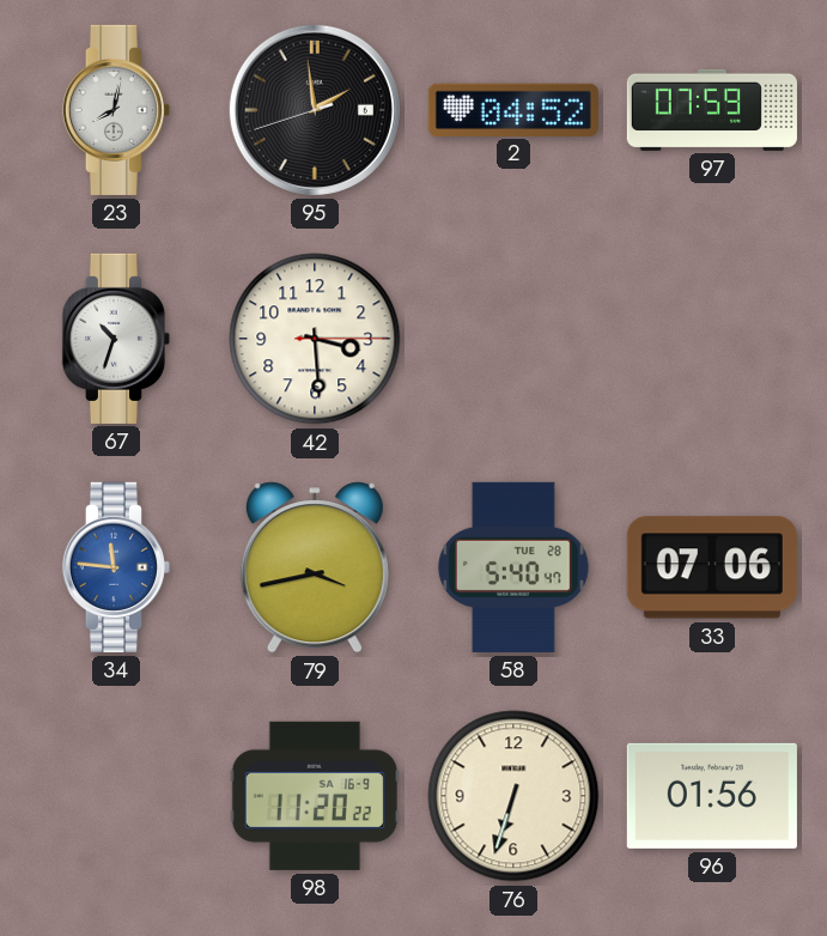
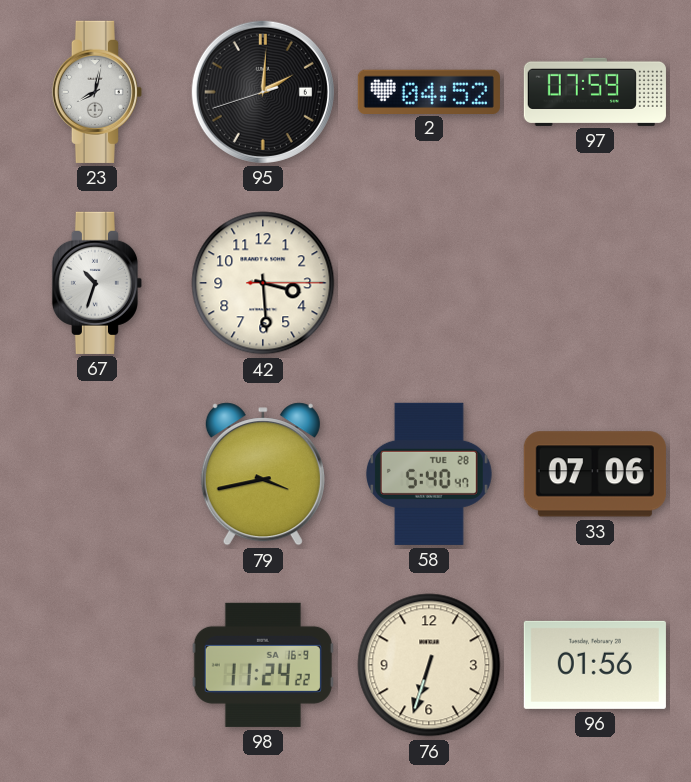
95: 1:58 -> 2:00 (263, 92)
34: 11:46 -> none (116, 567)
98: 11:20 -> 11:24 (263, 665)
